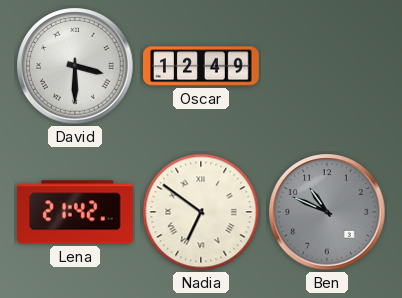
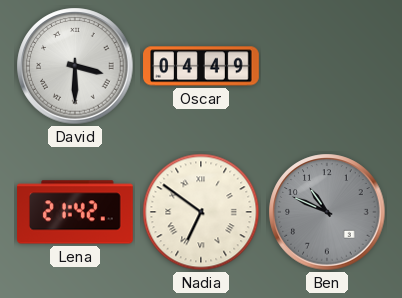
Oscar: 12:49 -> 04:49 (201, 66)
